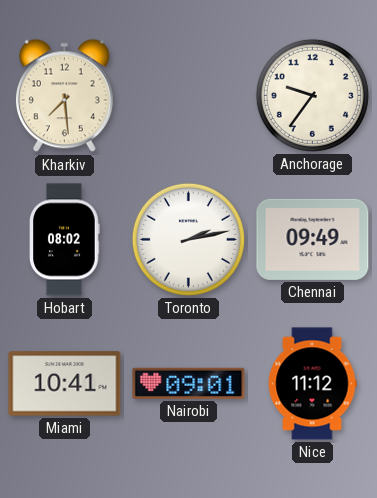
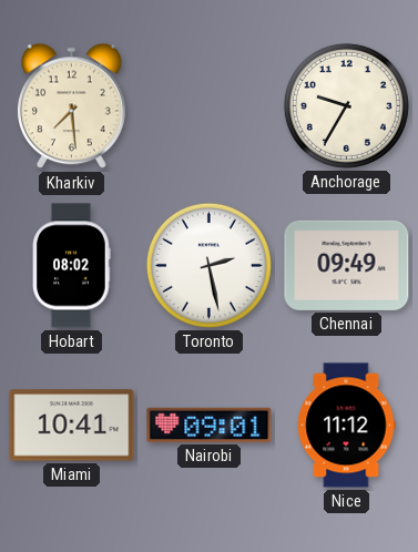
Anchorage: 9:36 -> 9:35 (346, 105)
Toronto: 2:13 -> 2:28 (208, 265)
